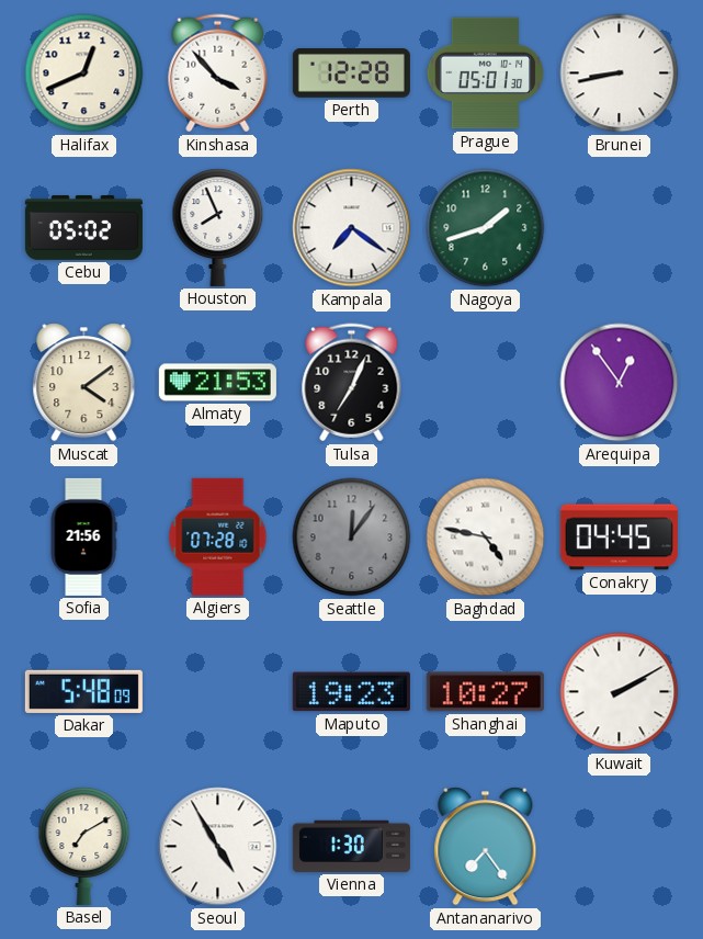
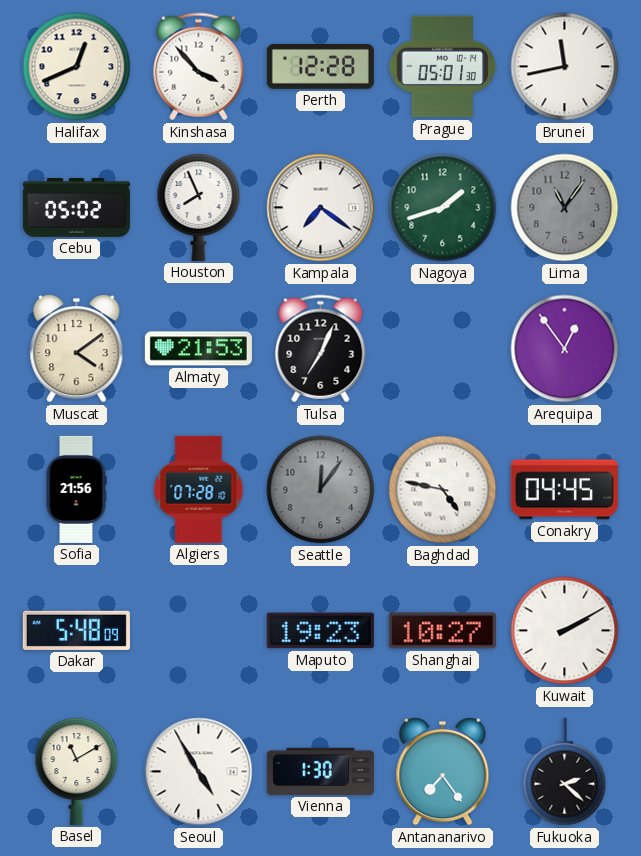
Brunei: 8:43 -> 11:43 (565, 67)
Lima: none -> 11:06 (565, 208)
Basel: 7:10 -> 11:10 (77, 771)
Fukuoka: none -> 2:22 (565, 772)
